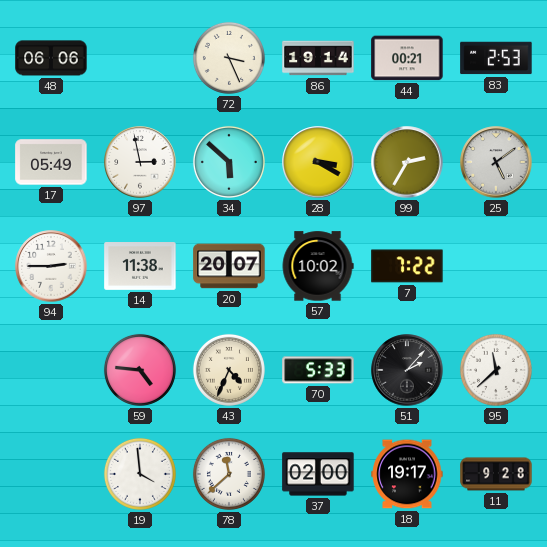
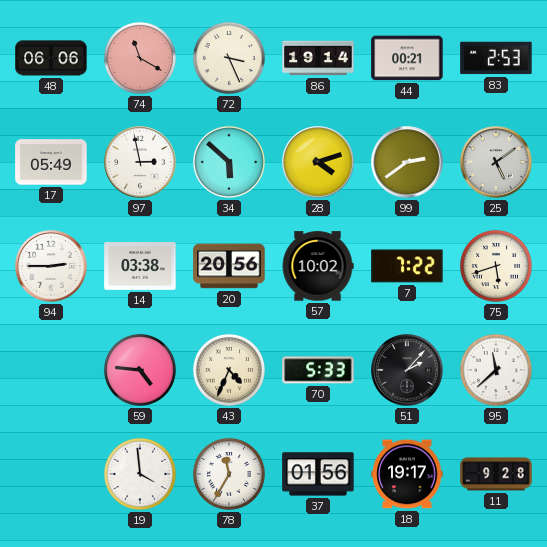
74: none -> 11:20 (140, 58)
28: 3:20 -> 4:12 (318, 162)
99: 2:35 -> 2:39 (407, 162)
14: 11:38 -> 03:38 (140, 267)
20: 20:07 -> 20:56 (229, 266)
75: none -> 5:42 (496, 266)
78: 11:38 -> 11:35 (229, 474)
37: 02:00 -> 01:56 (318, 474)
